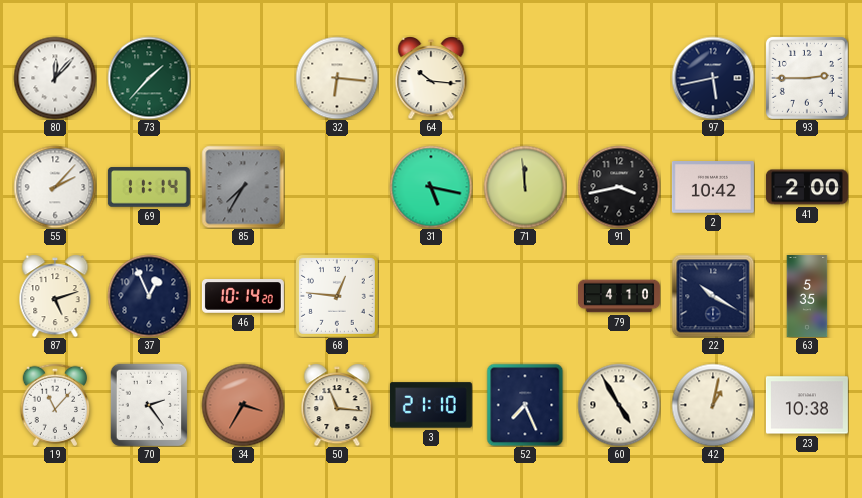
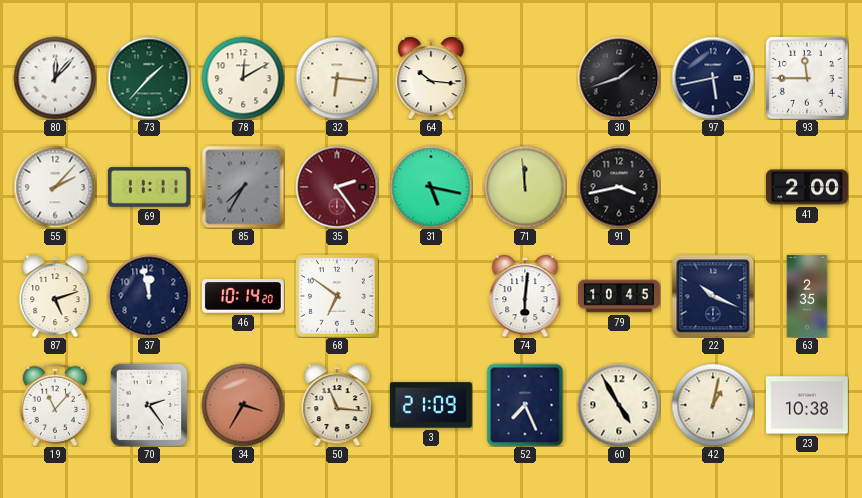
78: none -> 12:10 (243, 78)
30: none -> 1:42 (619, 78)
93: 2:45 -> 11:45 (807, 78)
69: 11:14 -> 11:11 (149, 187)
35: none -> 2:24 (337, 187)
2: 10:42 -> none (713, 187)
37: 12:56 -> 11:58 (149, 296)
68: 12:46 -> 6:51 (337, 296)
74: none -> 6:01 (525, 296)
79: 4:10 -> 10:45 (619, 296)
22: 10:20 -> 10:19 (713, 296)
63: 5:35 -> 2:35 (807, 296)
3: 21:10 -> 21:09 (431, 405)
